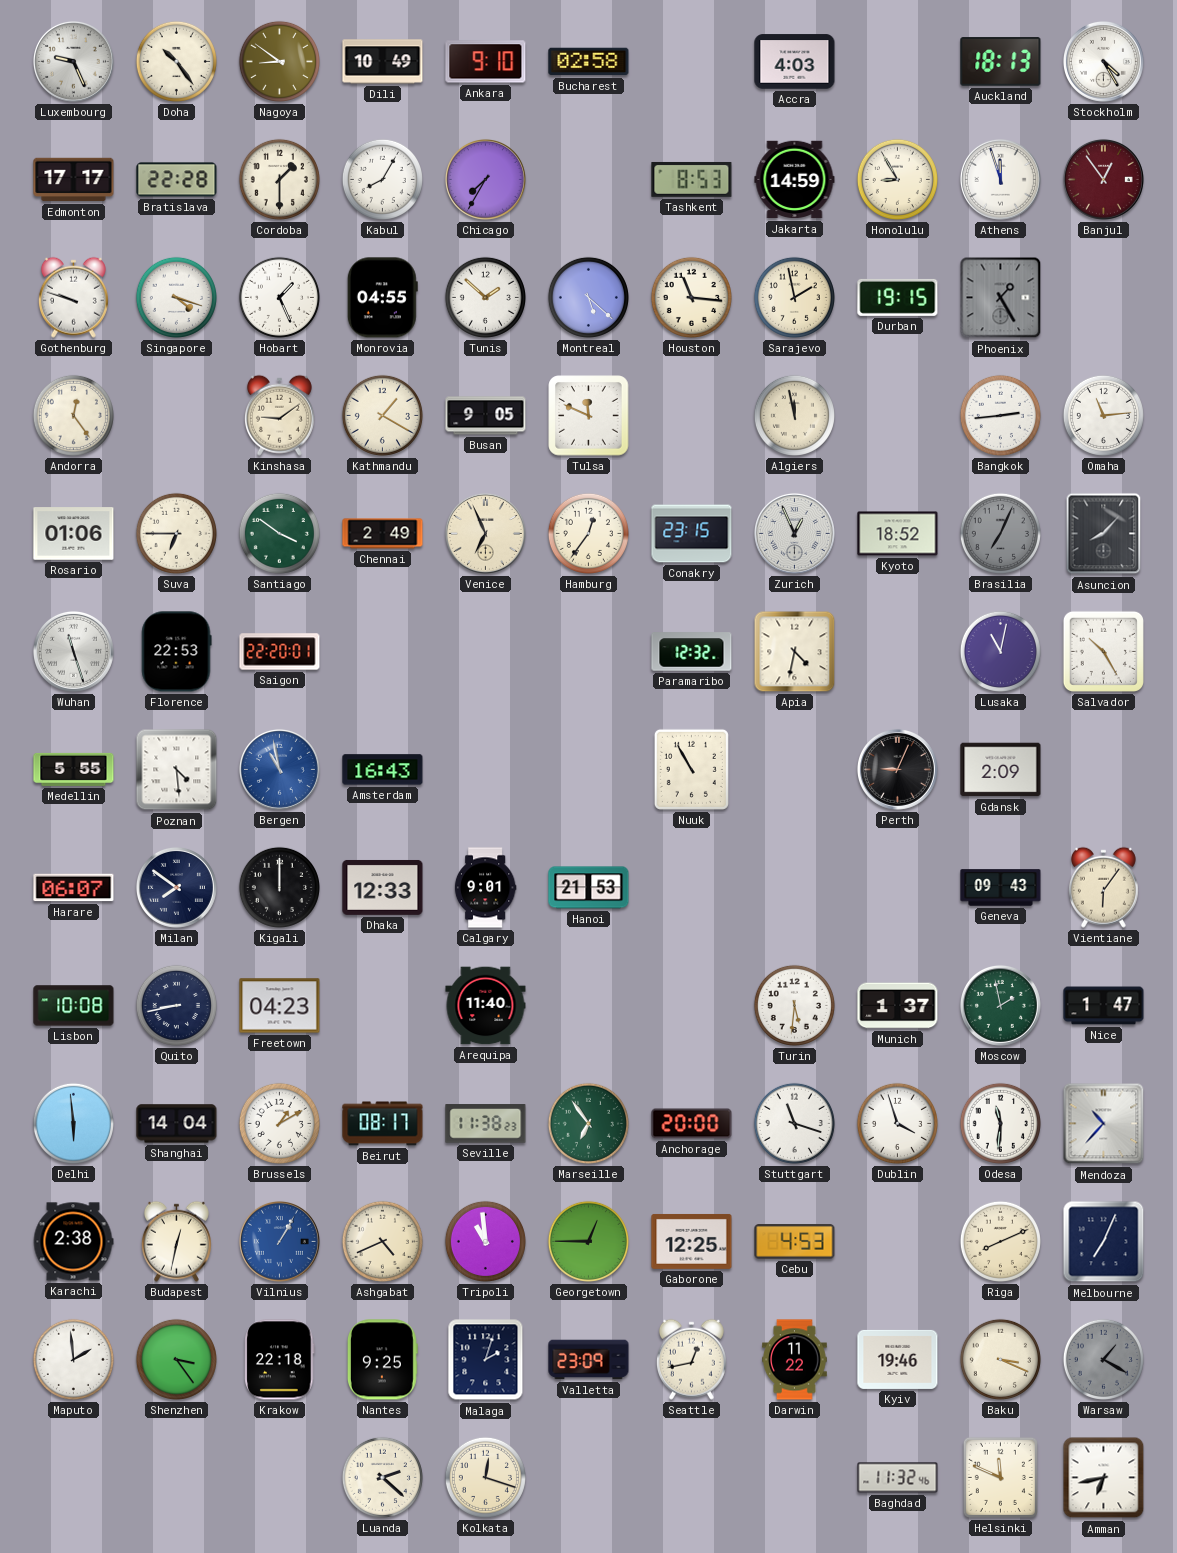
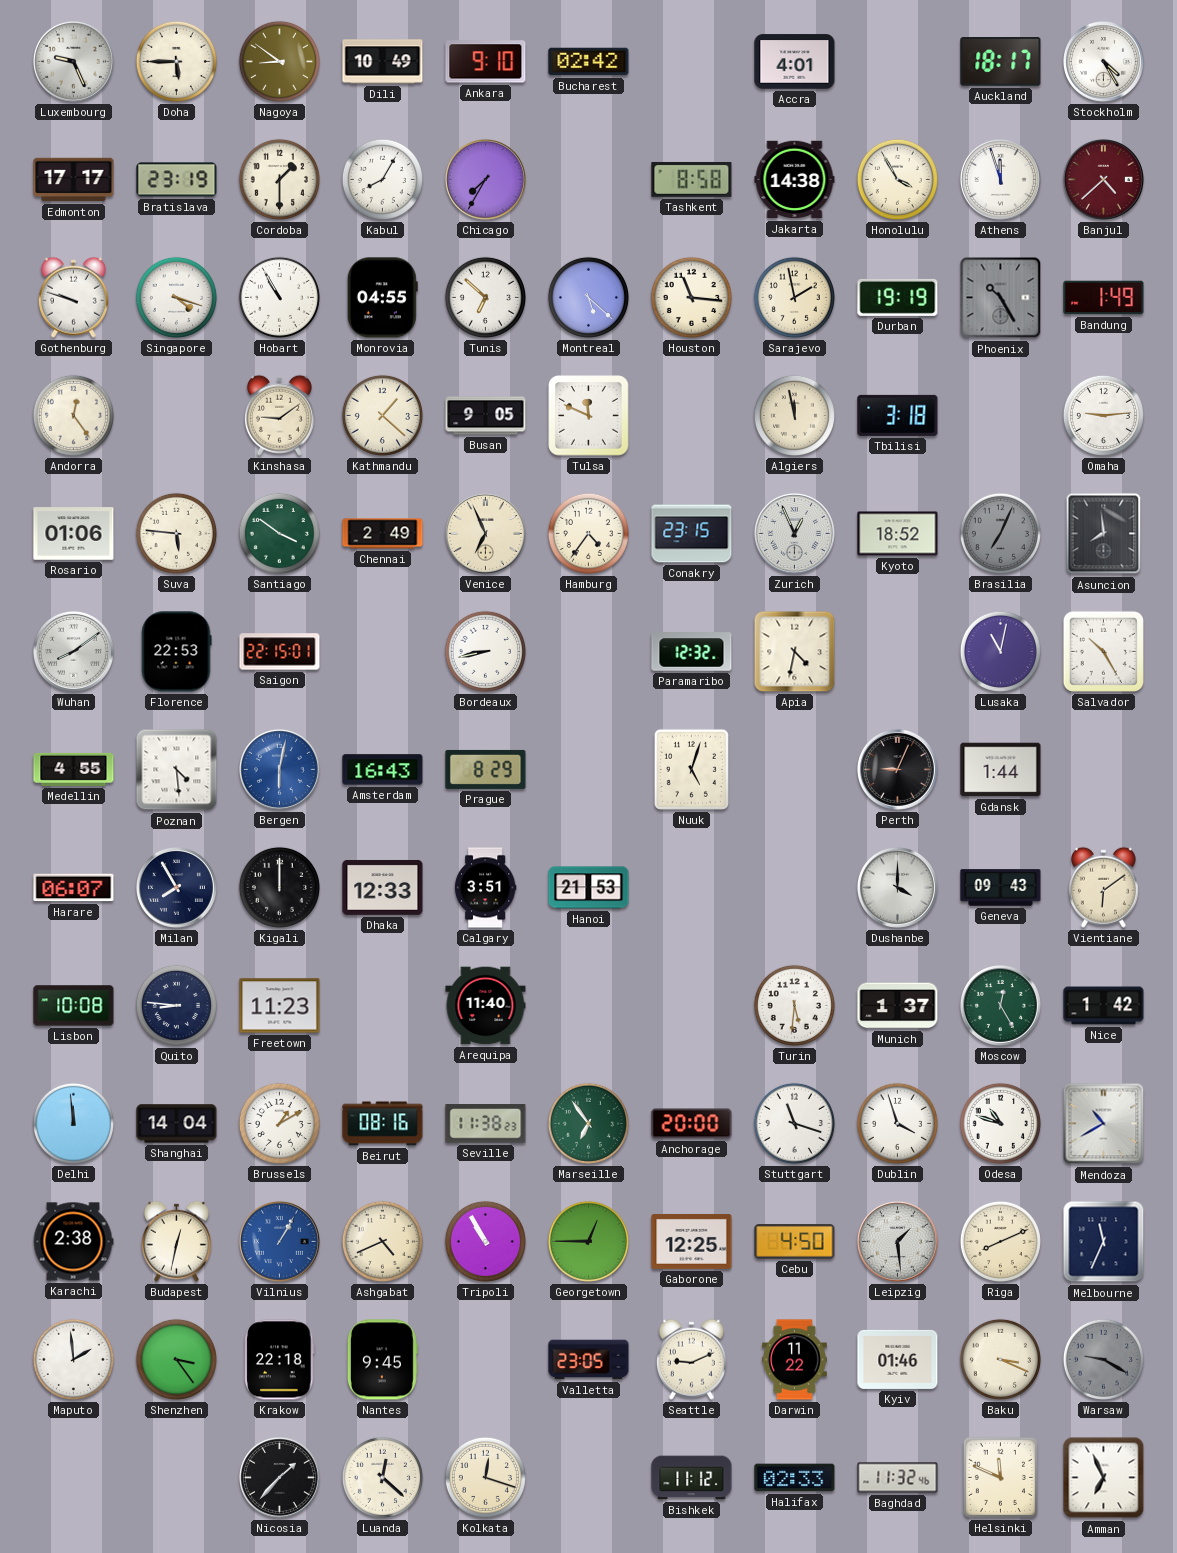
Doha: 10:24 -> 5:45 (176, 61)
Bucharest: 02:58 -> 02:42 (589, 62)
Accra: 4:03 -> 4:01 (795, 62)
Auckland: 18:13 -> 18:17 (1001, 62)
Bratislava: 22:28 -> 23:19 (177, 180)
Tashkent: 8:53 -> 8:58 (692, 179)
Jakarta: 14:59 -> 14:38 (795, 180)
Honolulu: 8:55 -> 3:55 (897, 179)
Banjul: 12:54 -> 4:38 (1103, 179)
Hobart: 1:26 -> 10:55 (279, 297)
Tunis: 1:52 -> 6:52 (485, 297)
Durban: 19:15 -> 19:19 (898, 297)
Phoenix: 1:25 -> 10:25 (1001, 298)
Bandung: none -> 1:49 (1104, 298)
Kathmandu: 1:20 -> 1:22 (382, 415)
Tbilisi: none -> 3:18 (898, 415)
Bangkok: 2:44 -> none (1000, 415)
Omaha: 11:14 -> 9:14 (1103, 415)
Suva: 6:45 -> 5:46 (176, 533)
Hamburg: 12:36 -> 4:36 (588, 533)
Asuncion: 8:07 -> 7:59 (1104, 534)
Wuhan: 11:27 -> 8:09 (73, 651)
Saigon: 22:20 -> 22:15 (280, 652)
Bordeaux: none -> 8:43 (485, 651)
Medellin: 5:55 -> 4:55 (74, 769)
Bergen: 10:58 -> 6:02 (279, 769)
Prague: none -> 8:29 (486, 769)
Nuuk: 10:55 -> 5:03 (691, 769)
Gdansk: 2:09 -> 1:44 (1001, 770)
Milan: 7:51 -> 7:55 (176, 887)
Calgary: 9:01 -> 3:51 (485, 888)
Dushanbe: none -> 4:00 (897, 887)
Vientiane: 6:06 -> 6:09 (1103, 887)
Quito: 8:43 -> 8:46 (176, 1005)
Freetown: 04:23 -> 11:23 (280, 1006)
Moscow: 1:58 -> 12:25 (1000, 1005)
Nice: 1:47 -> 1:42 (1104, 1006)
Delhi: 5:59 -> 11:59 (73, 1123)
Beirut: 08:17 -> 08:16 (383, 1124)
Odesa: 11:31 -> 10:48 (1000, 1123)
Mendoza: 10:37 -> 10:40 (1104, 1124)
Tripoli: 10:59 -> 10:55 (485, 1241)
Cebu: 4:53 -> 4:50 (795, 1242)
Leipzig: none -> 1:29 (897, 1241)
Melbourne: 7:04 -> 11:34 (1104, 1242)
Nantes: 9:25 -> 9:45 (382, 1360)
Malaga: 2:03 -> none (486, 1360)
Valletta: 23:09 -> 23:05 (589, 1360)
Seattle: 12:43 -> 9:11 (691, 1359)
Kyiv: 19:46 -> 01:46 (898, 1359)
Warsaw: 1:20 -> 9:20 (1103, 1359)
Nicosia: none -> 1:37 (279, 1477)
Luanda: 2:22 -> 12:22 (382, 1477)
Bishkek: none -> 11:12 (692, 1478)
Halifax: none -> 02:33 (795, 1478)
Amman: 6:43 -> 6:56 (1104, 1478)
